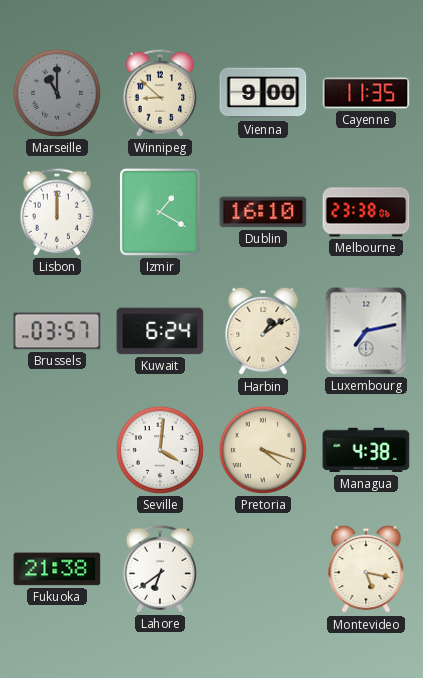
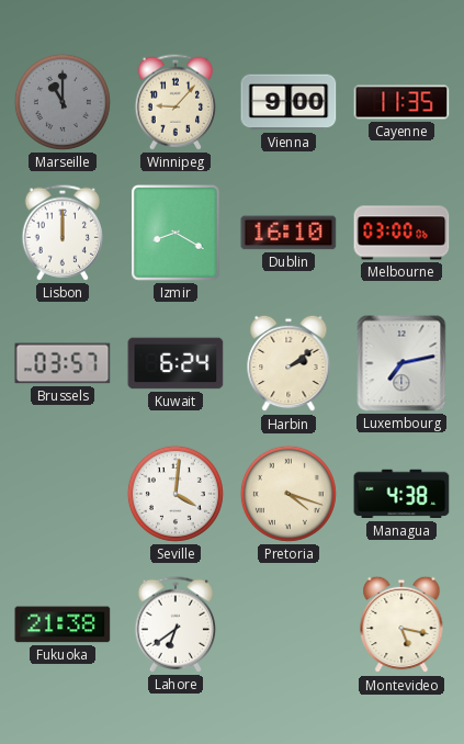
Winnipeg: 8:52 -> 9:07 (174, 102)
Izmir: 1:20 -> 8:20 (176, 233)
Melbourne: 23:38 -> 03:00 (401, 233)
Harbin: 1:09 -> 2:09 (288, 363)
